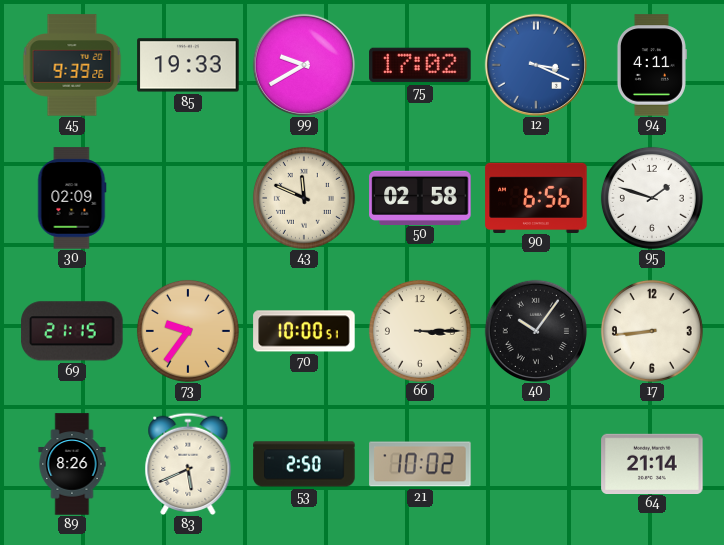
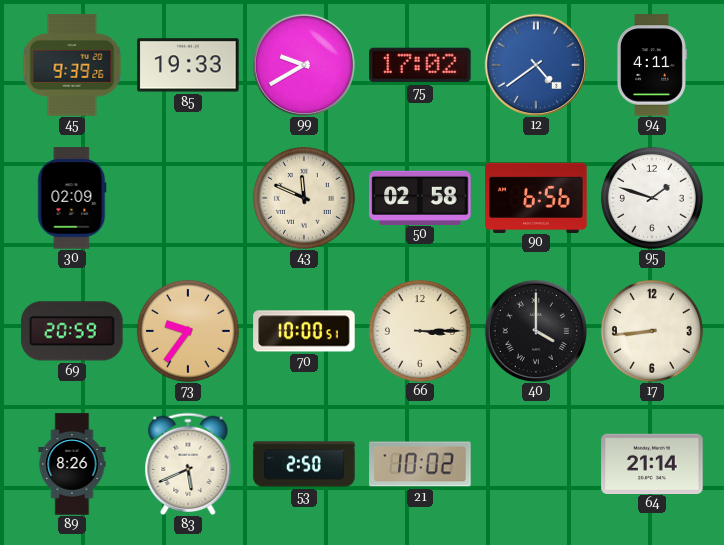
12: 3:19 -> 4:39 (536, 65)
69: 21:15 -> 20:59 (72, 331)
40: 10:06 -> 4:00 (536, 331)
